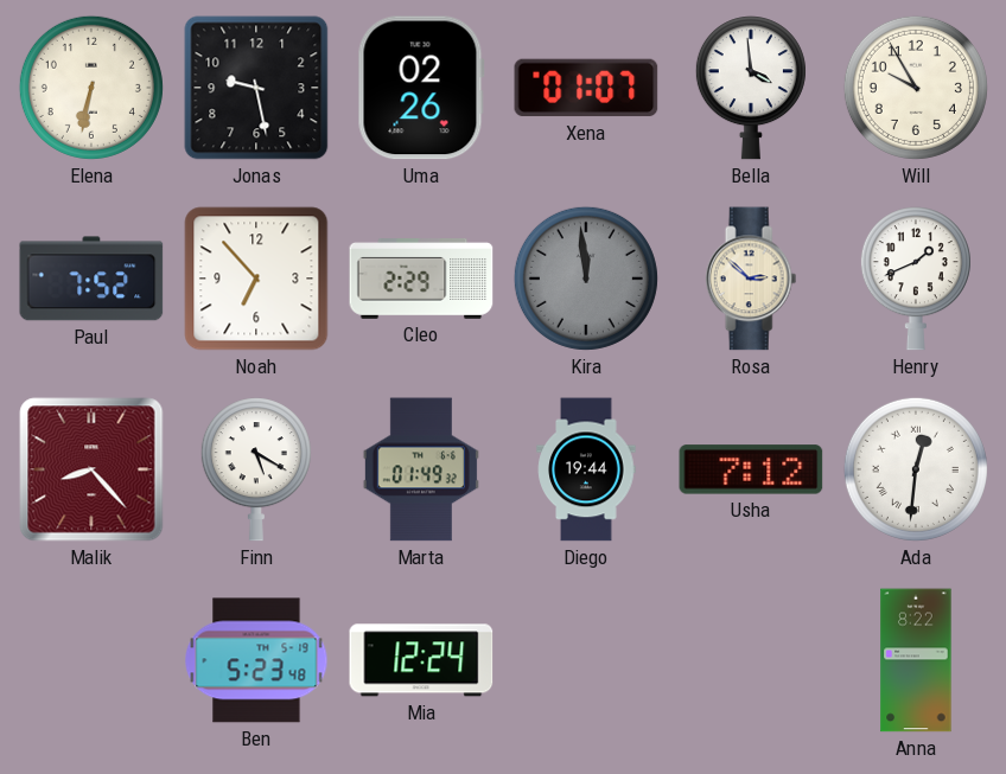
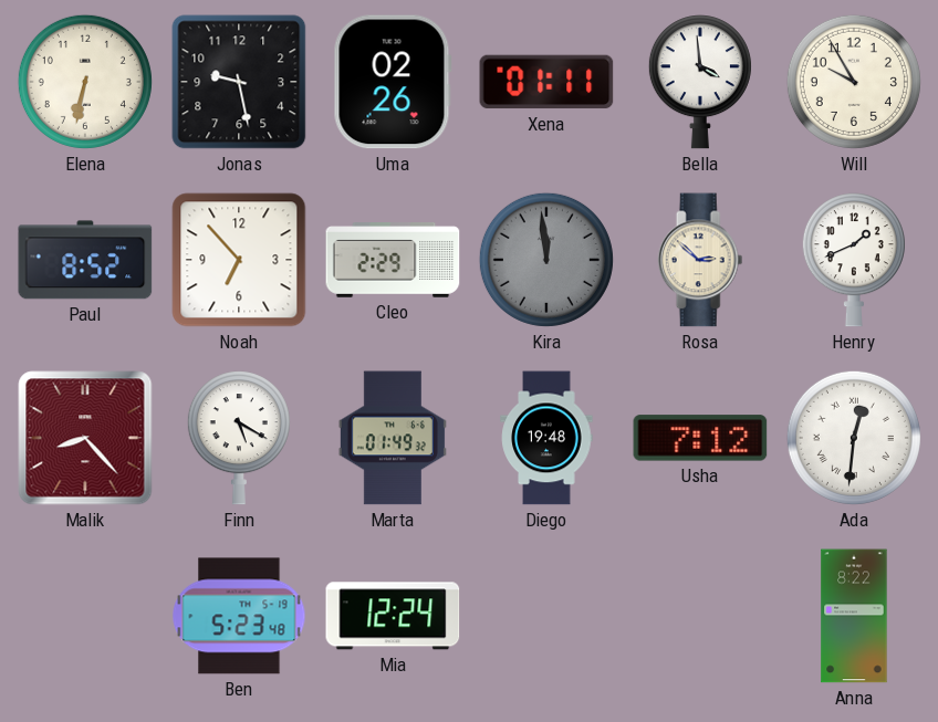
Xena: 01:07 -> 01:11 (546, 82)
Paul: 7:52 -> 8:52 (85, 260)
Diego: 19:44 -> 19:48 (546, 438)
